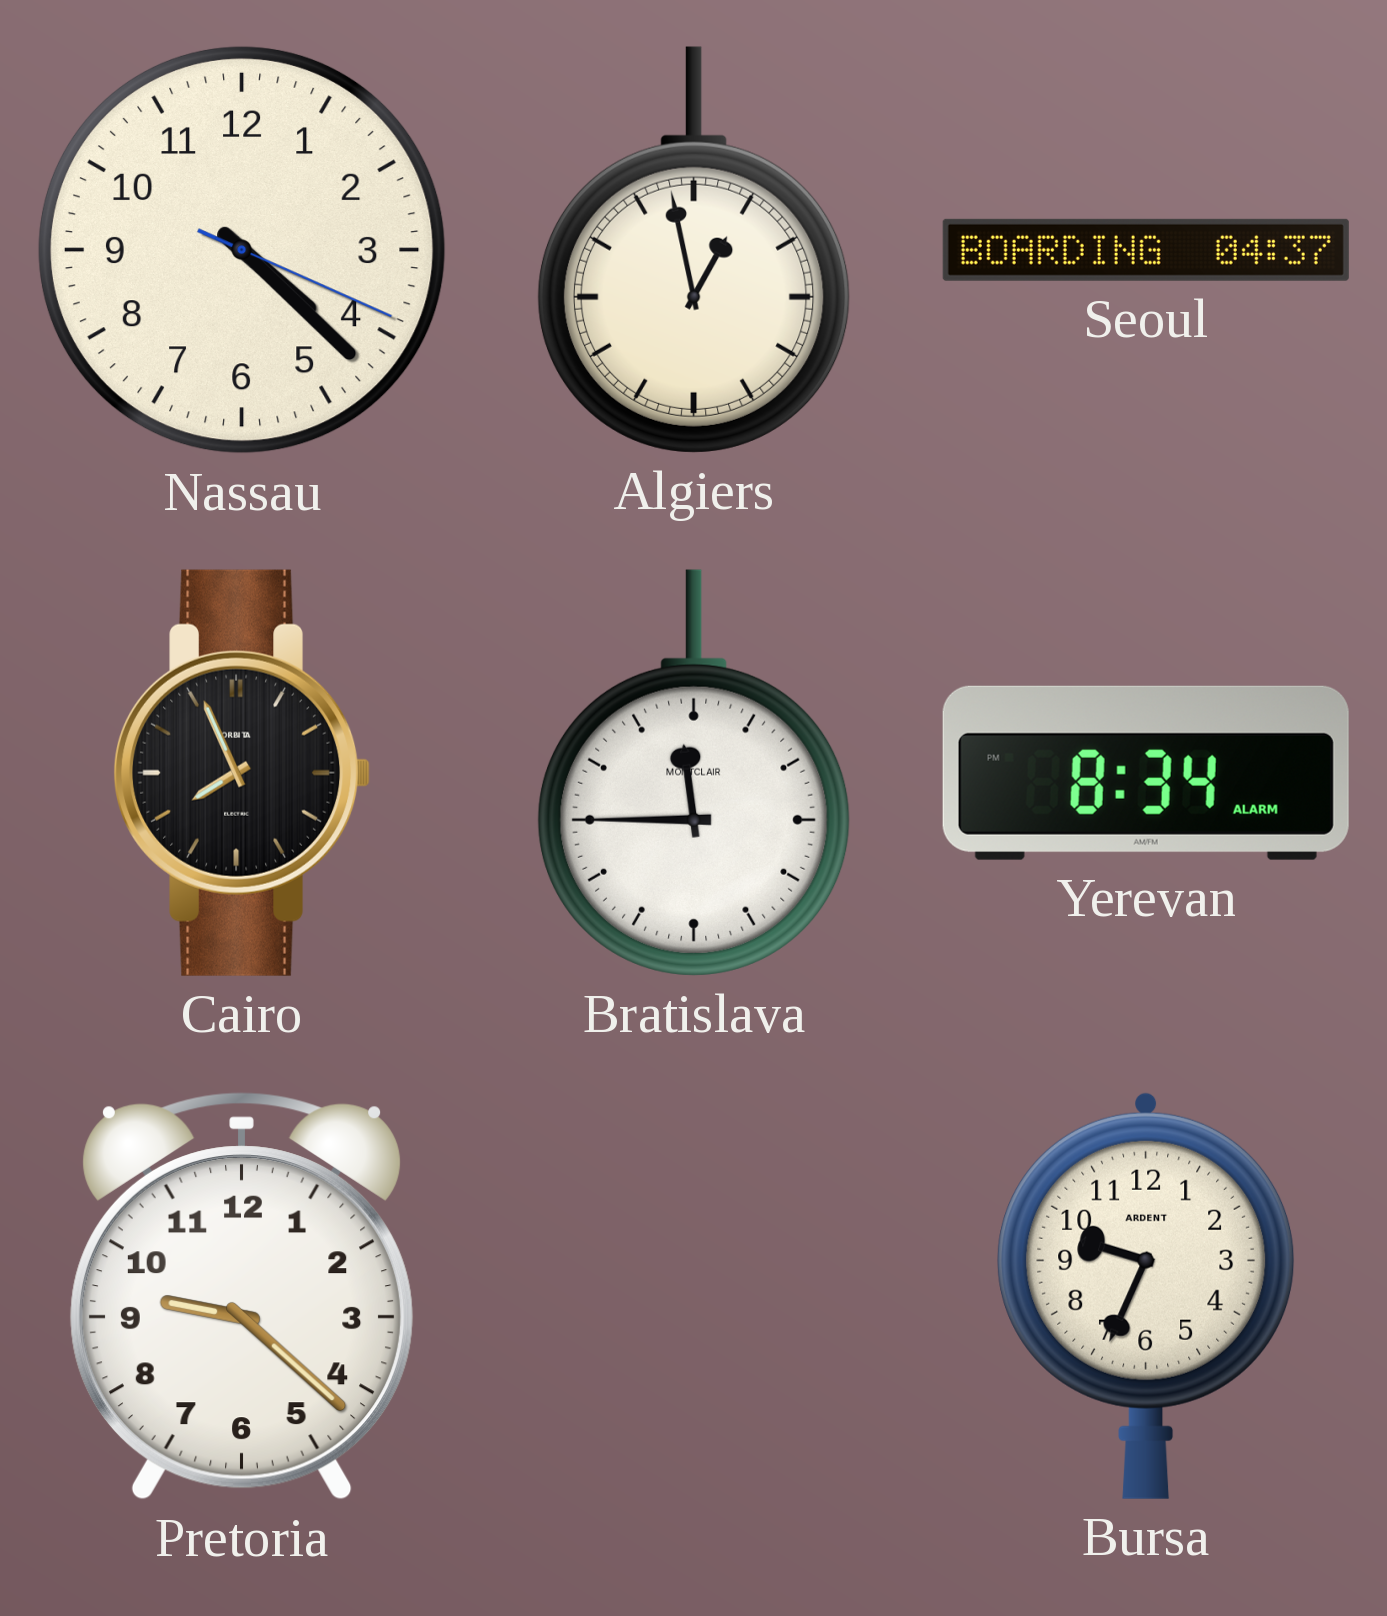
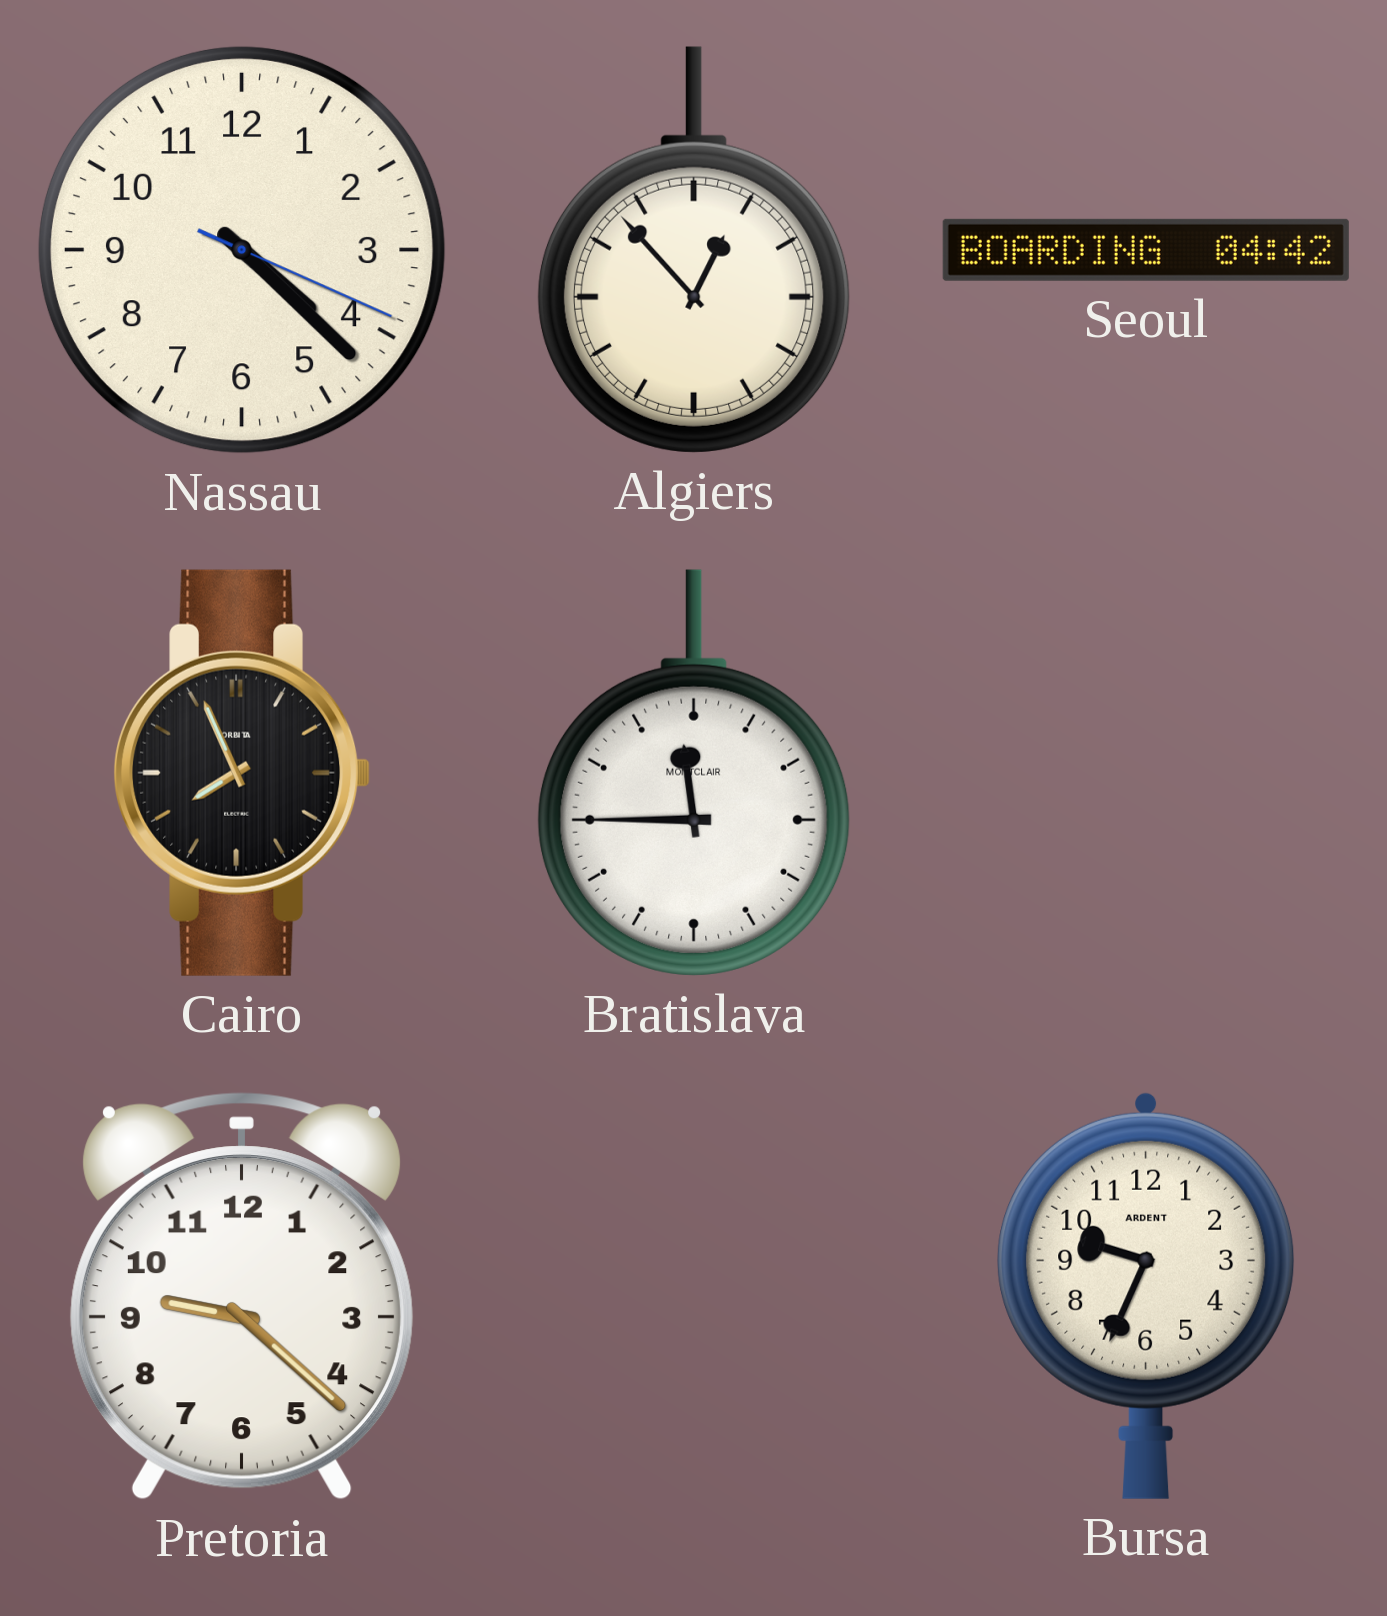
Algiers: 12:58 -> 12:53 (694, 250)
Seoul: 04:37 -> 04:42 (1146, 250)
Yerevan: 8:34 -> none (1146, 773)
